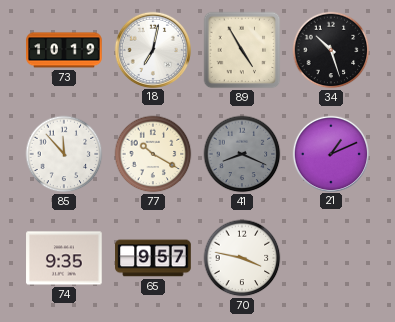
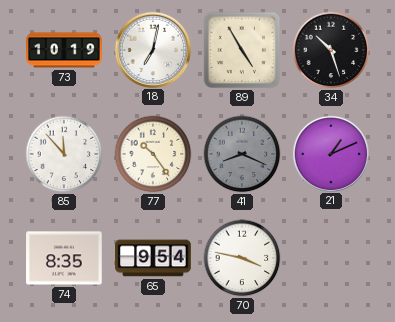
77: 10:20 -> 10:24 (153, 154)
74: 9:35 -> 8:35 (64, 258)
65: 9:57 -> 9:54 (153, 258)
